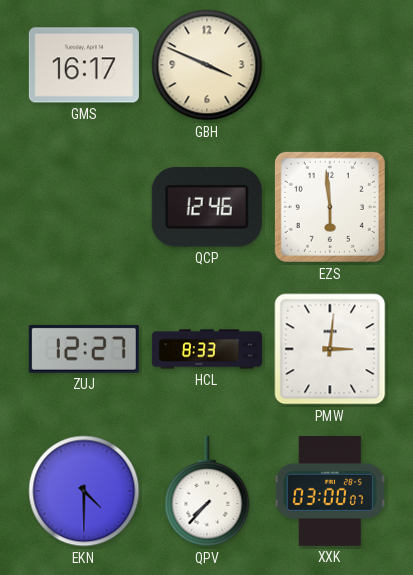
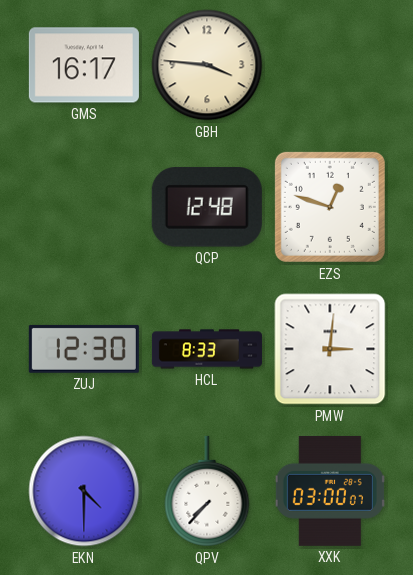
GBH: 3:49 -> 3:46 (207, 65)
QCP: 12:46 -> 12:48 (207, 207)
EZS: 5:59 -> 12:48 (330, 207)
ZUJ: 12:27 -> 12:30 (84, 349)
